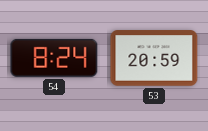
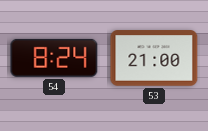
53: 20:59 -> 21:00 (154, 58)
